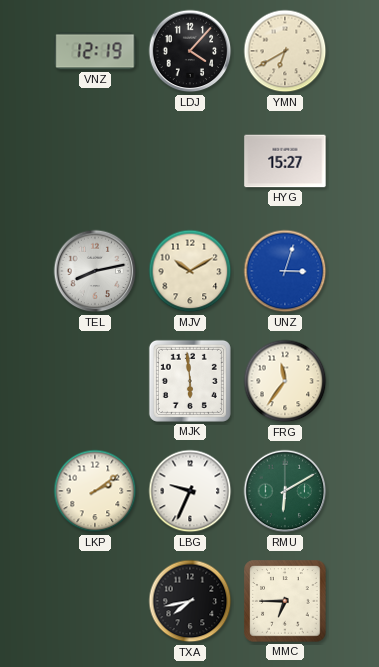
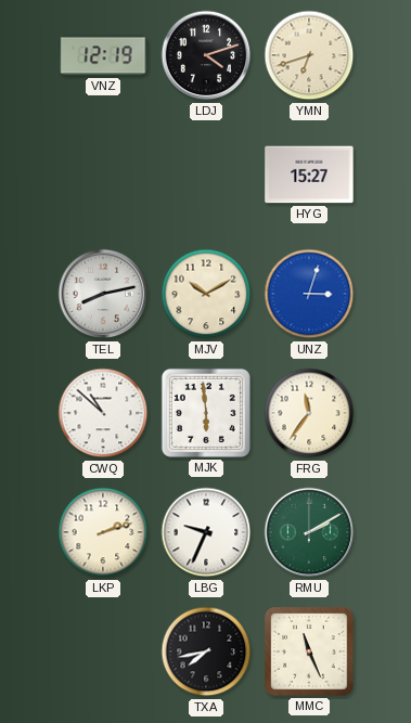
LDJ: 4:07 -> 4:12 (206, 55)
YMN: 6:40 -> 6:42 (309, 55)
CWQ: none -> 10:52 (103, 413)
LKP: 2:09 -> 2:12 (103, 532)
RMU: 6:10 -> 2:10 (309, 532)
MMC: 6:45 -> 11:26 (309, 651)
